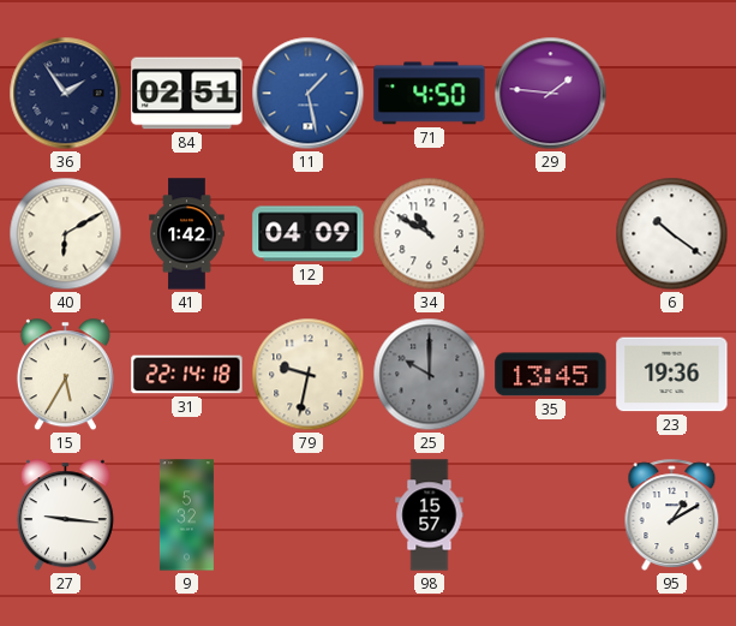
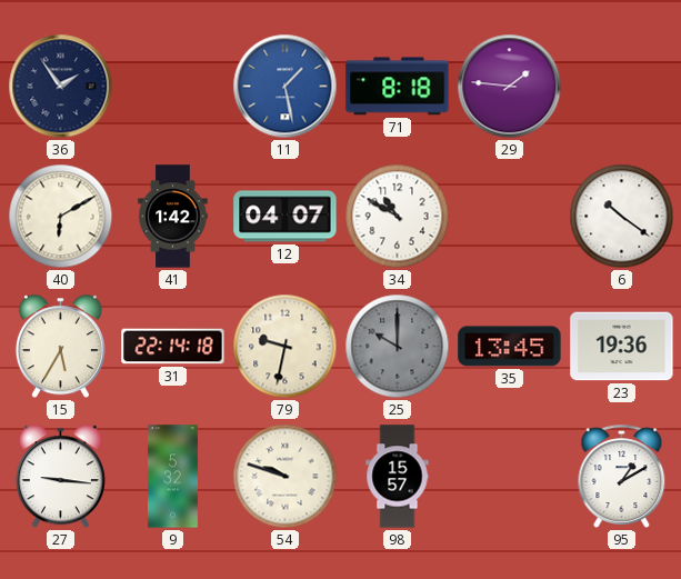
84: 02:51 -> none (187, 94)
71: 4:50 -> 8:18 (398, 87)
12: 04:09 -> 04:07 (286, 217)
54: none -> 9:48 (286, 477)
